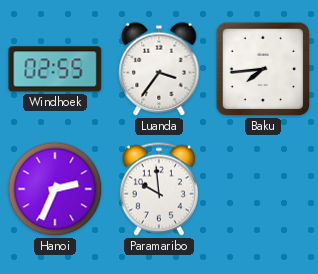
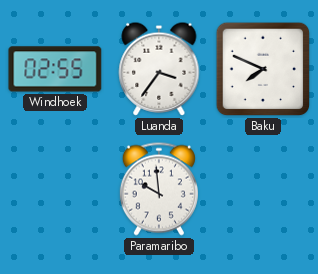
Baku: 7:44 -> 7:49 (263, 69)
Hanoi: 2:34 -> none (55, 189)
